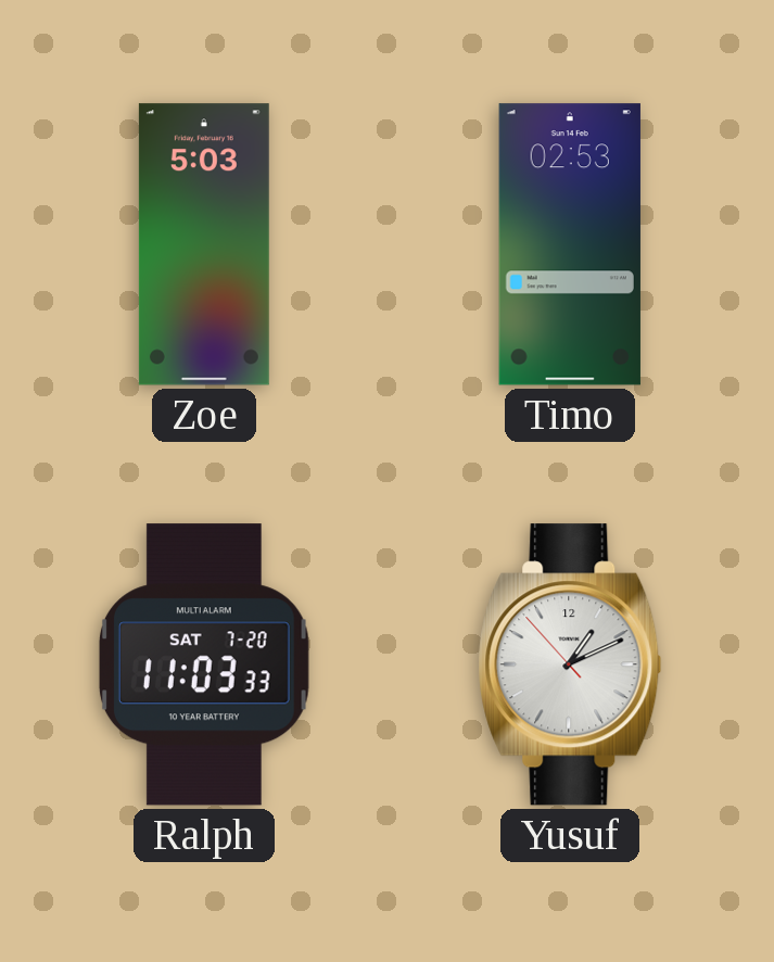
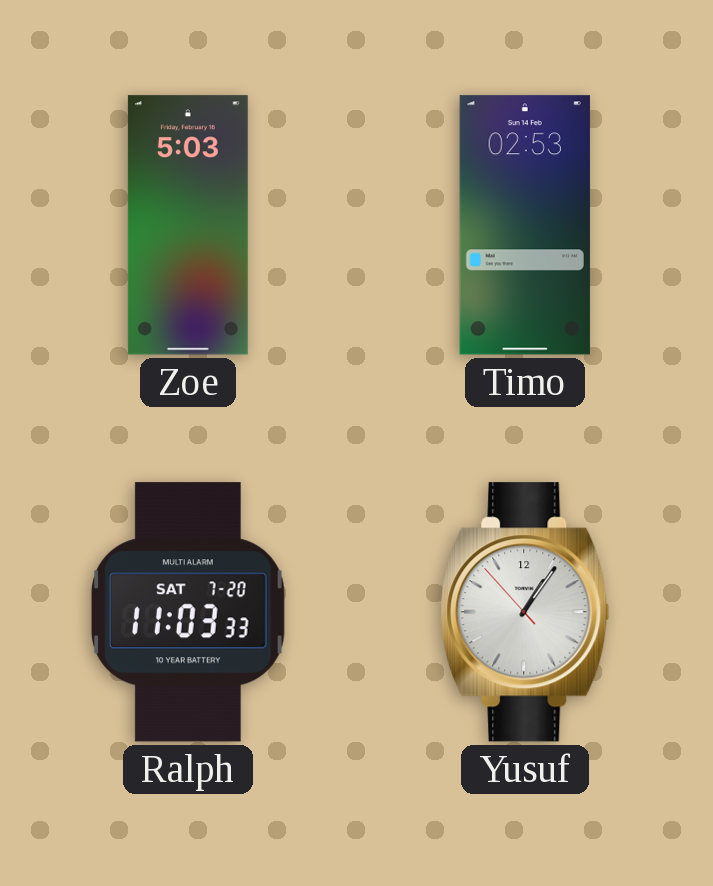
Yusuf: 1:10 -> 1:05 (525, 612)
